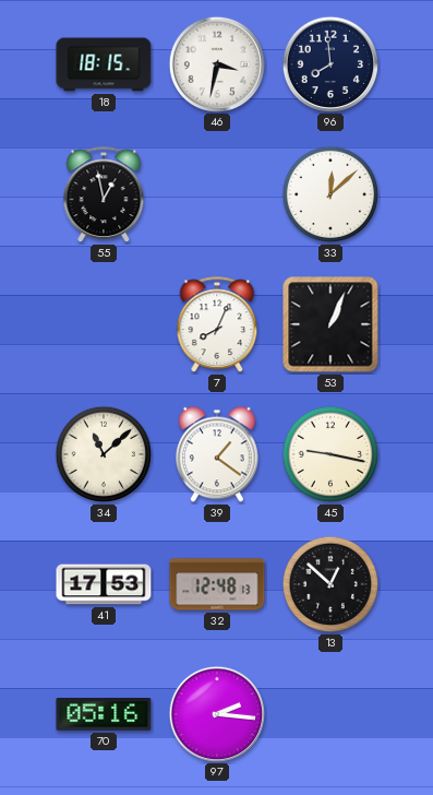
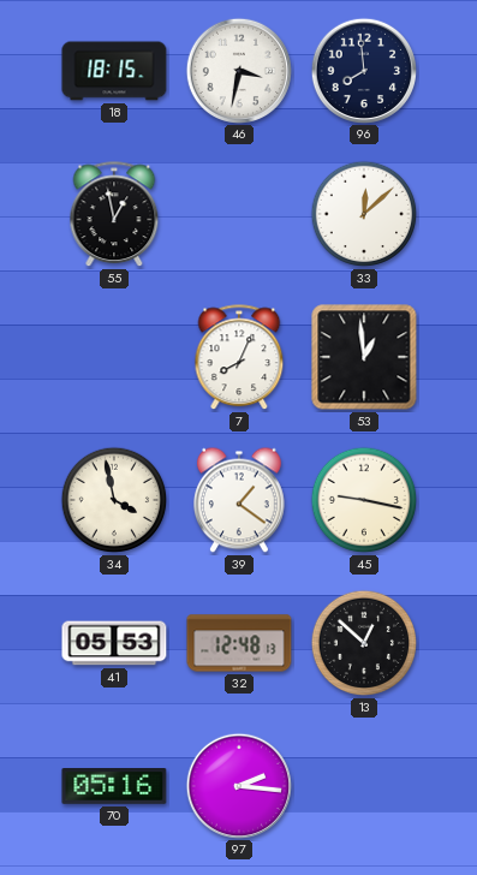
53: 1:04 -> 12:59 (364, 357)
34: 11:08 -> 3:58 (114, 500)
41: 17:53 -> 05:53 (114, 643)
